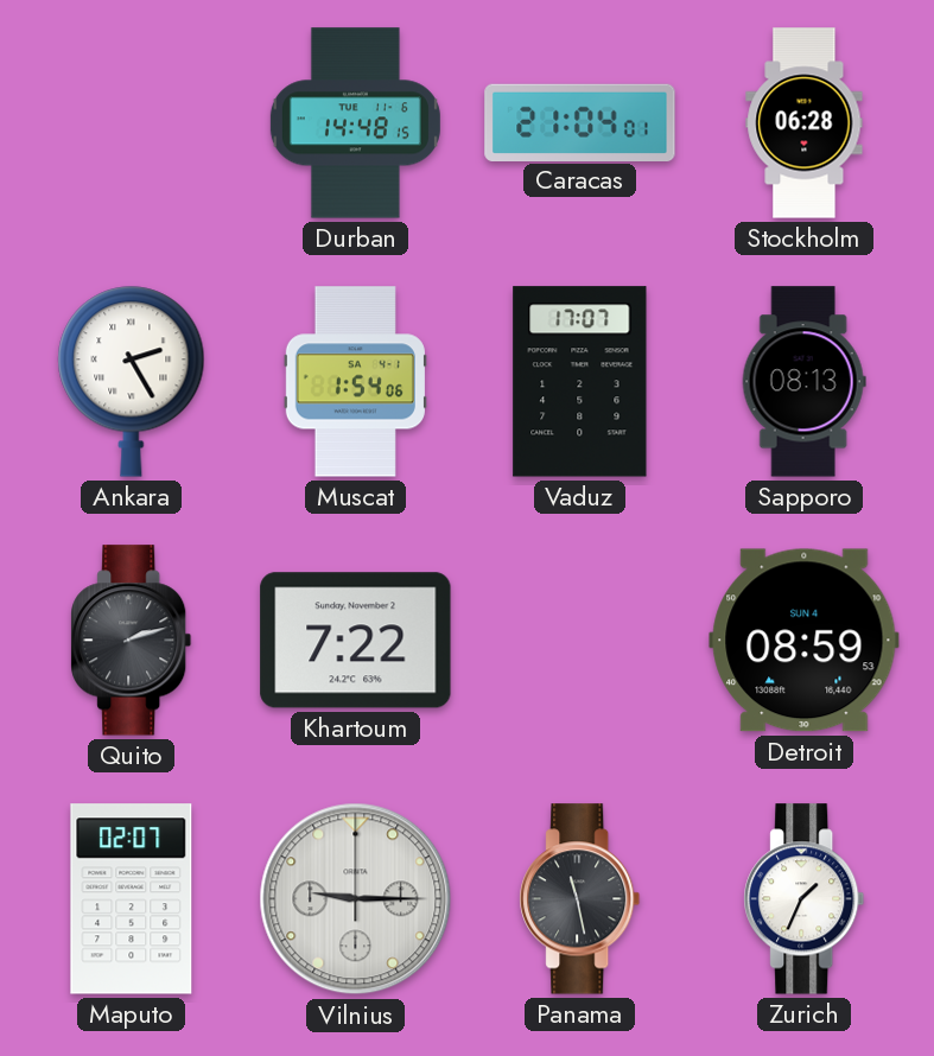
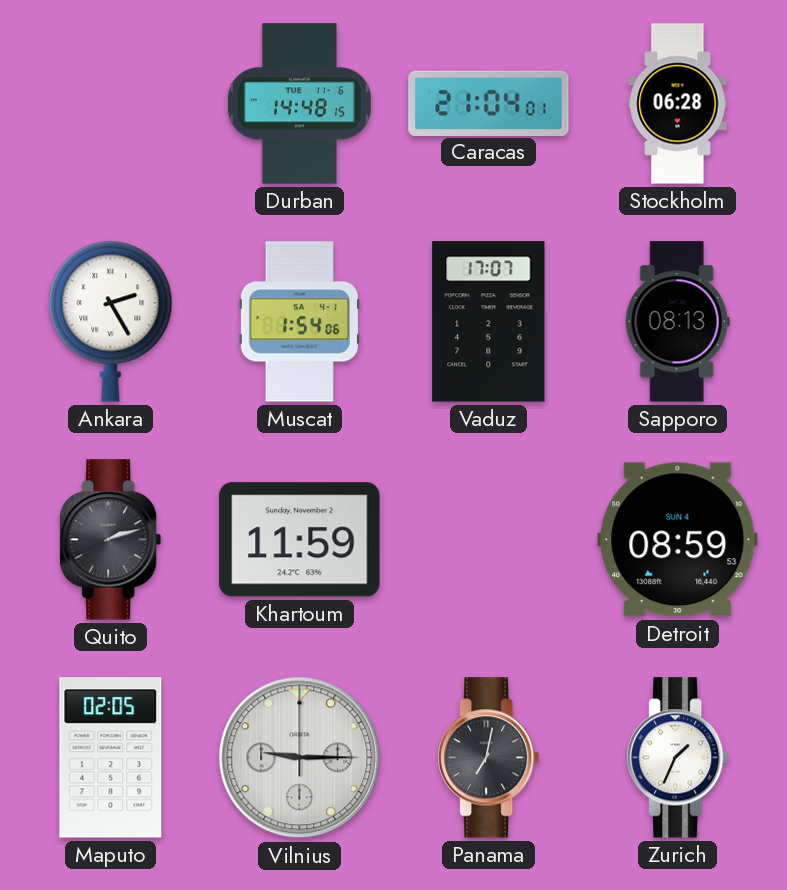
Khartoum: 7:22 -> 11:59 (300, 540)
Maputo: 02:07 -> 02:05 (111, 758)
Panama: 11:28 -> 7:02 (489, 758)
